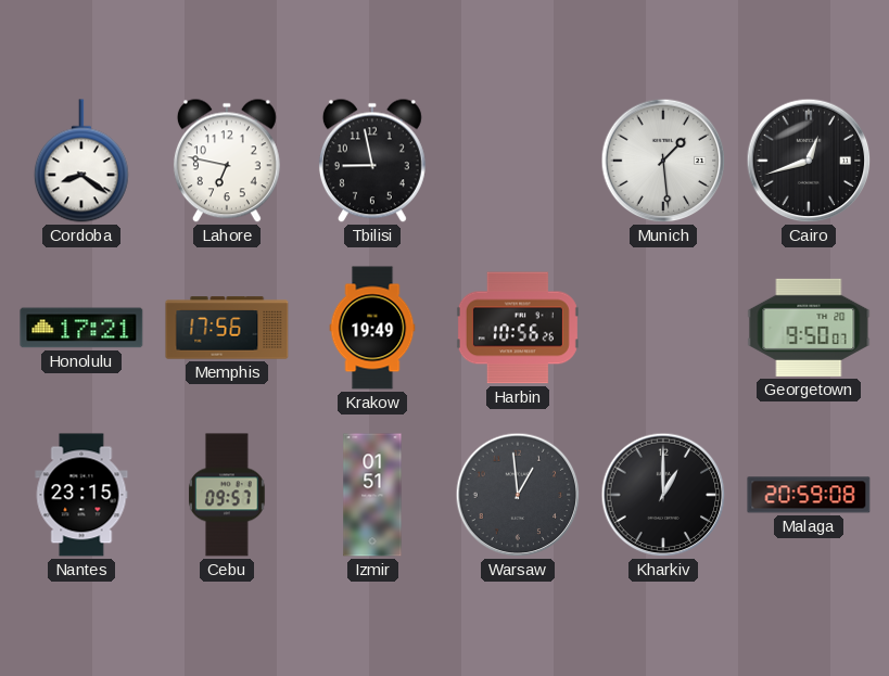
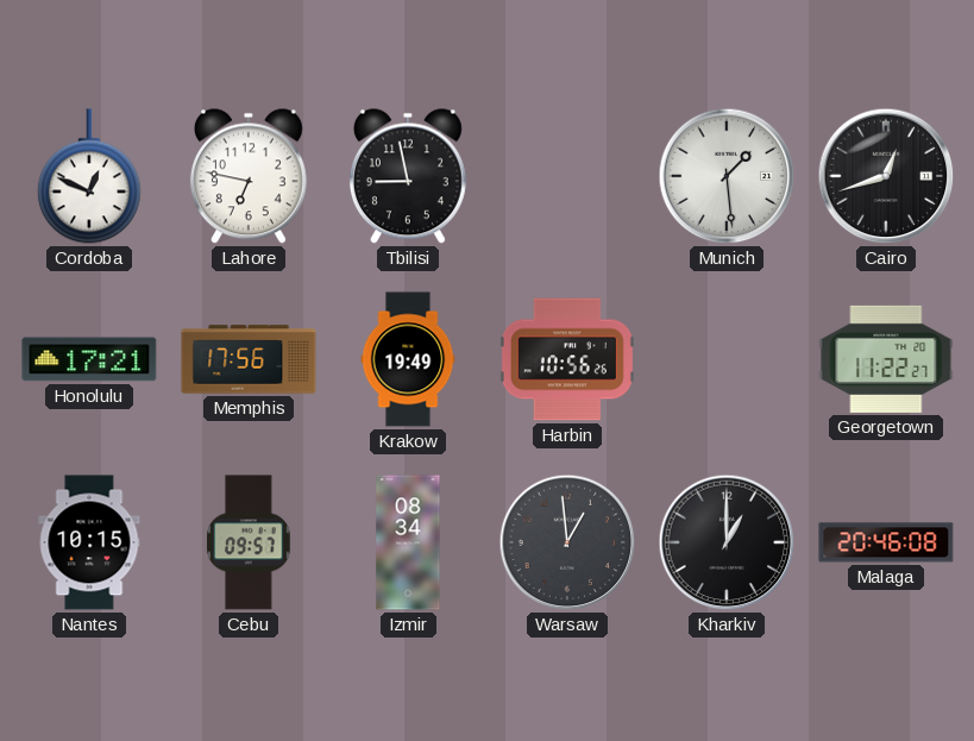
Cordoba: 8:21 -> 12:49 (89, 176)
Georgetown: 9:50 -> 11:22 (886, 359)
Nantes: 23:15 -> 10:15 (89, 542)
Izmir: 01:51 -> 08:34 (408, 542)
Malaga: 20:59 -> 20:46 (886, 542)
